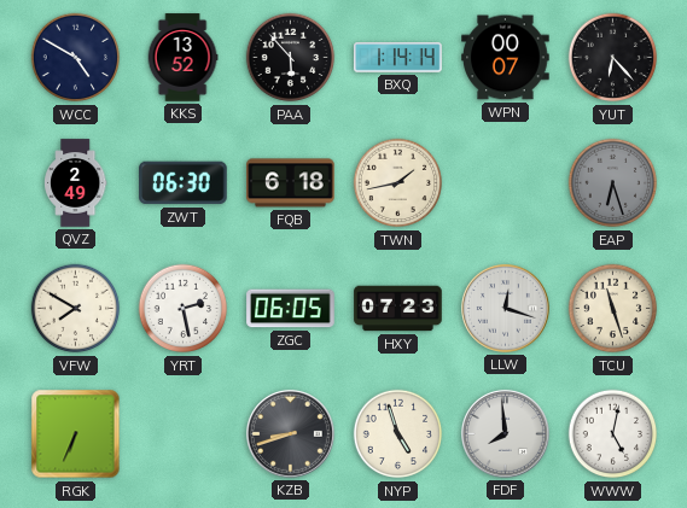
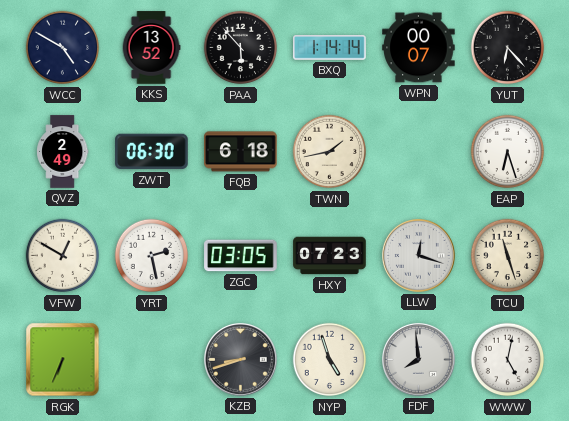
EAP dial: grey -> white (508, 152)
VFW: 7:50 -> 12:50 (63, 256)
ZGC: 06:05 -> 03:05 (241, 256)
